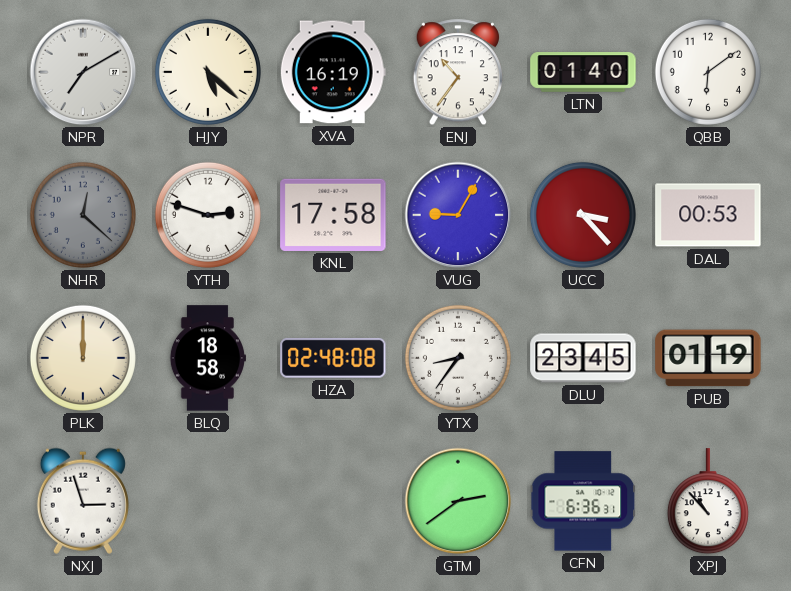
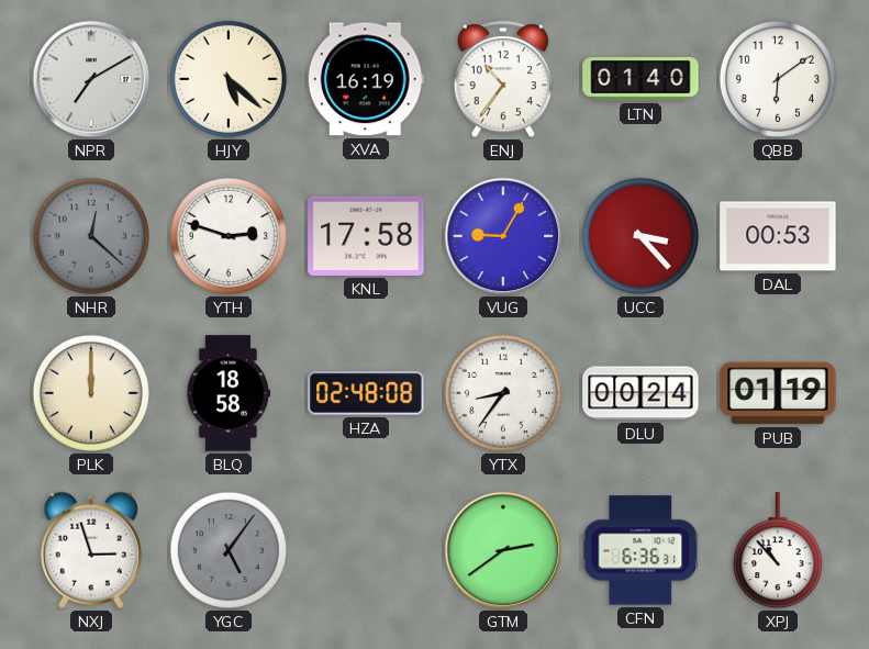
DLU: 23:45 -> 00:24 (640, 393)
YGC: none -> 5:06 (229, 550)
